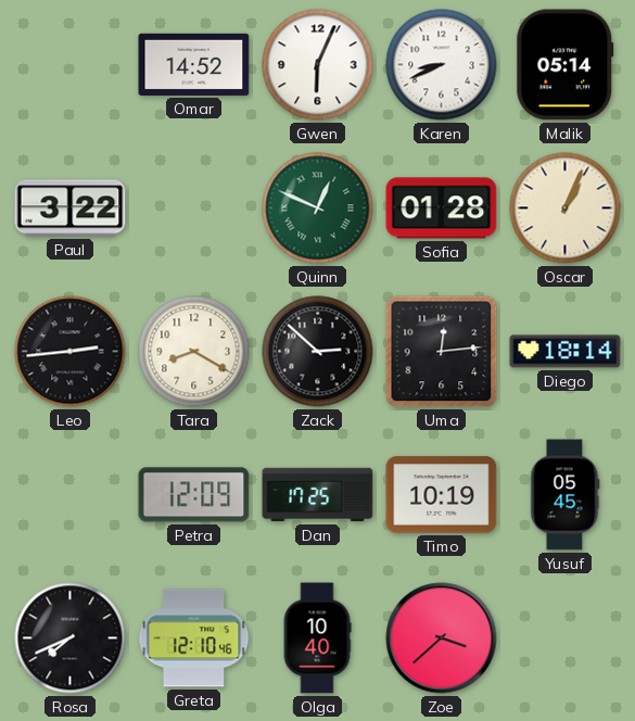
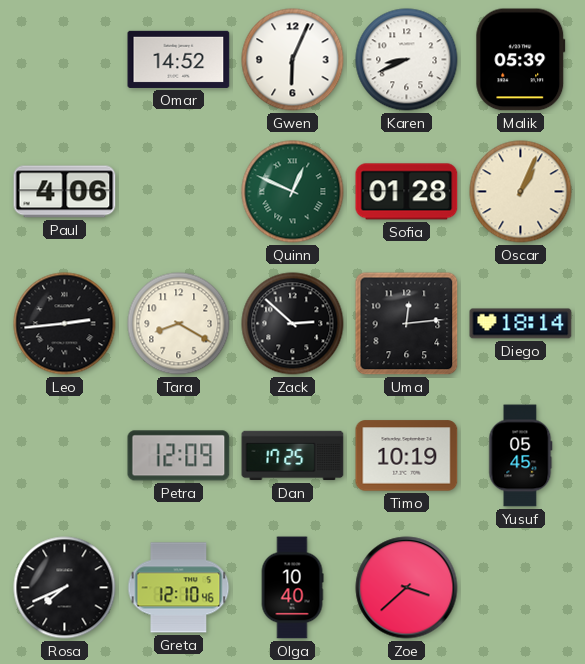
Malik: 05:14 -> 05:39 (521, 60)
Paul: 3:22 -> 4:06 (65, 192)
